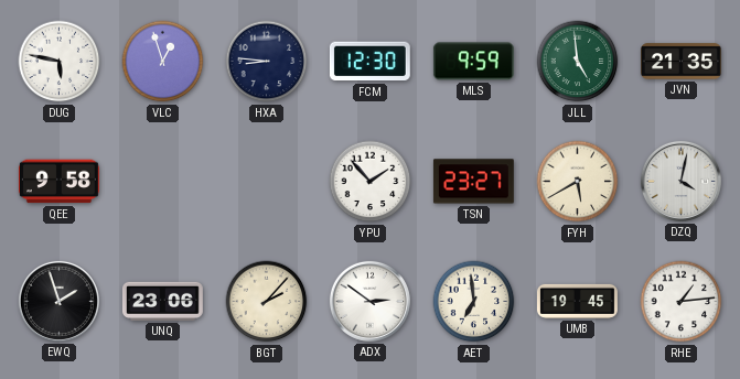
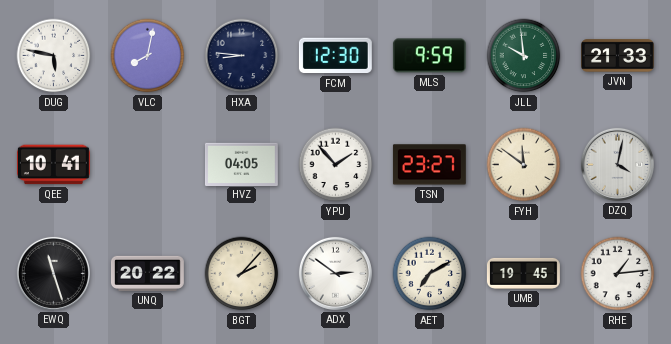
VLC: 12:57 -> 8:02 (148, 56)
JLL: 4:59 -> 9:59 (524, 56)
JVN: 21:35 -> 21:33 (618, 56)
QEE: 9:58 -> 10:41 (53, 165)
HVZ: none -> 04:05 (241, 164)
FYH: 5:40 -> 11:51 (524, 165)
EWQ: 1:57 -> 11:27 (53, 273)
UNQ: 23:06 -> 20:22 (147, 273)
AET: 6:59 -> 7:10 (430, 274)
